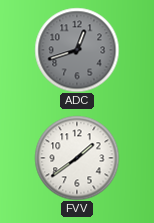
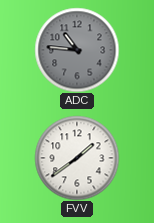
ADC: 12:42 -> 10:46 (77, 50)
